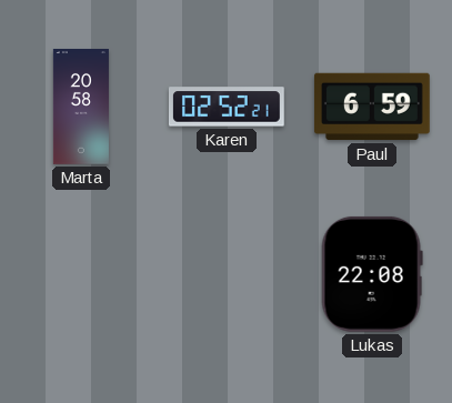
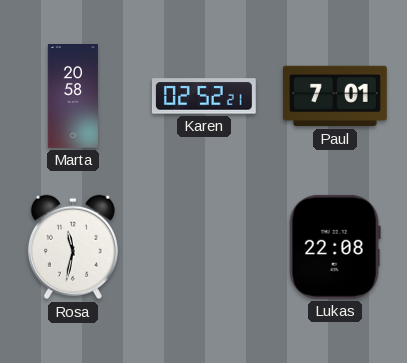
Paul: 6:59 -> 7:01 (335, 96)
Rosa: none -> 11:32 (73, 247)
